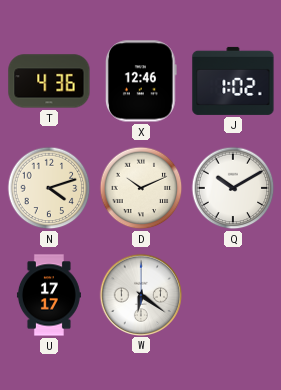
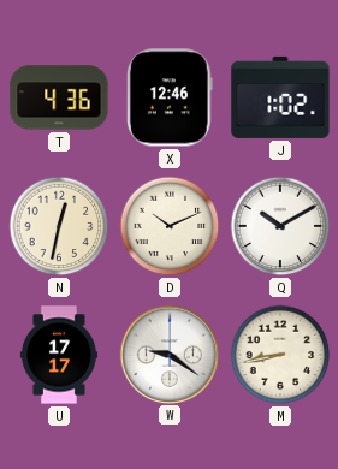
N: 4:12 -> 12:32 (59, 226)
W: 6:21 -> 9:21 (168, 354)
M: none -> 8:43 (280, 355)
